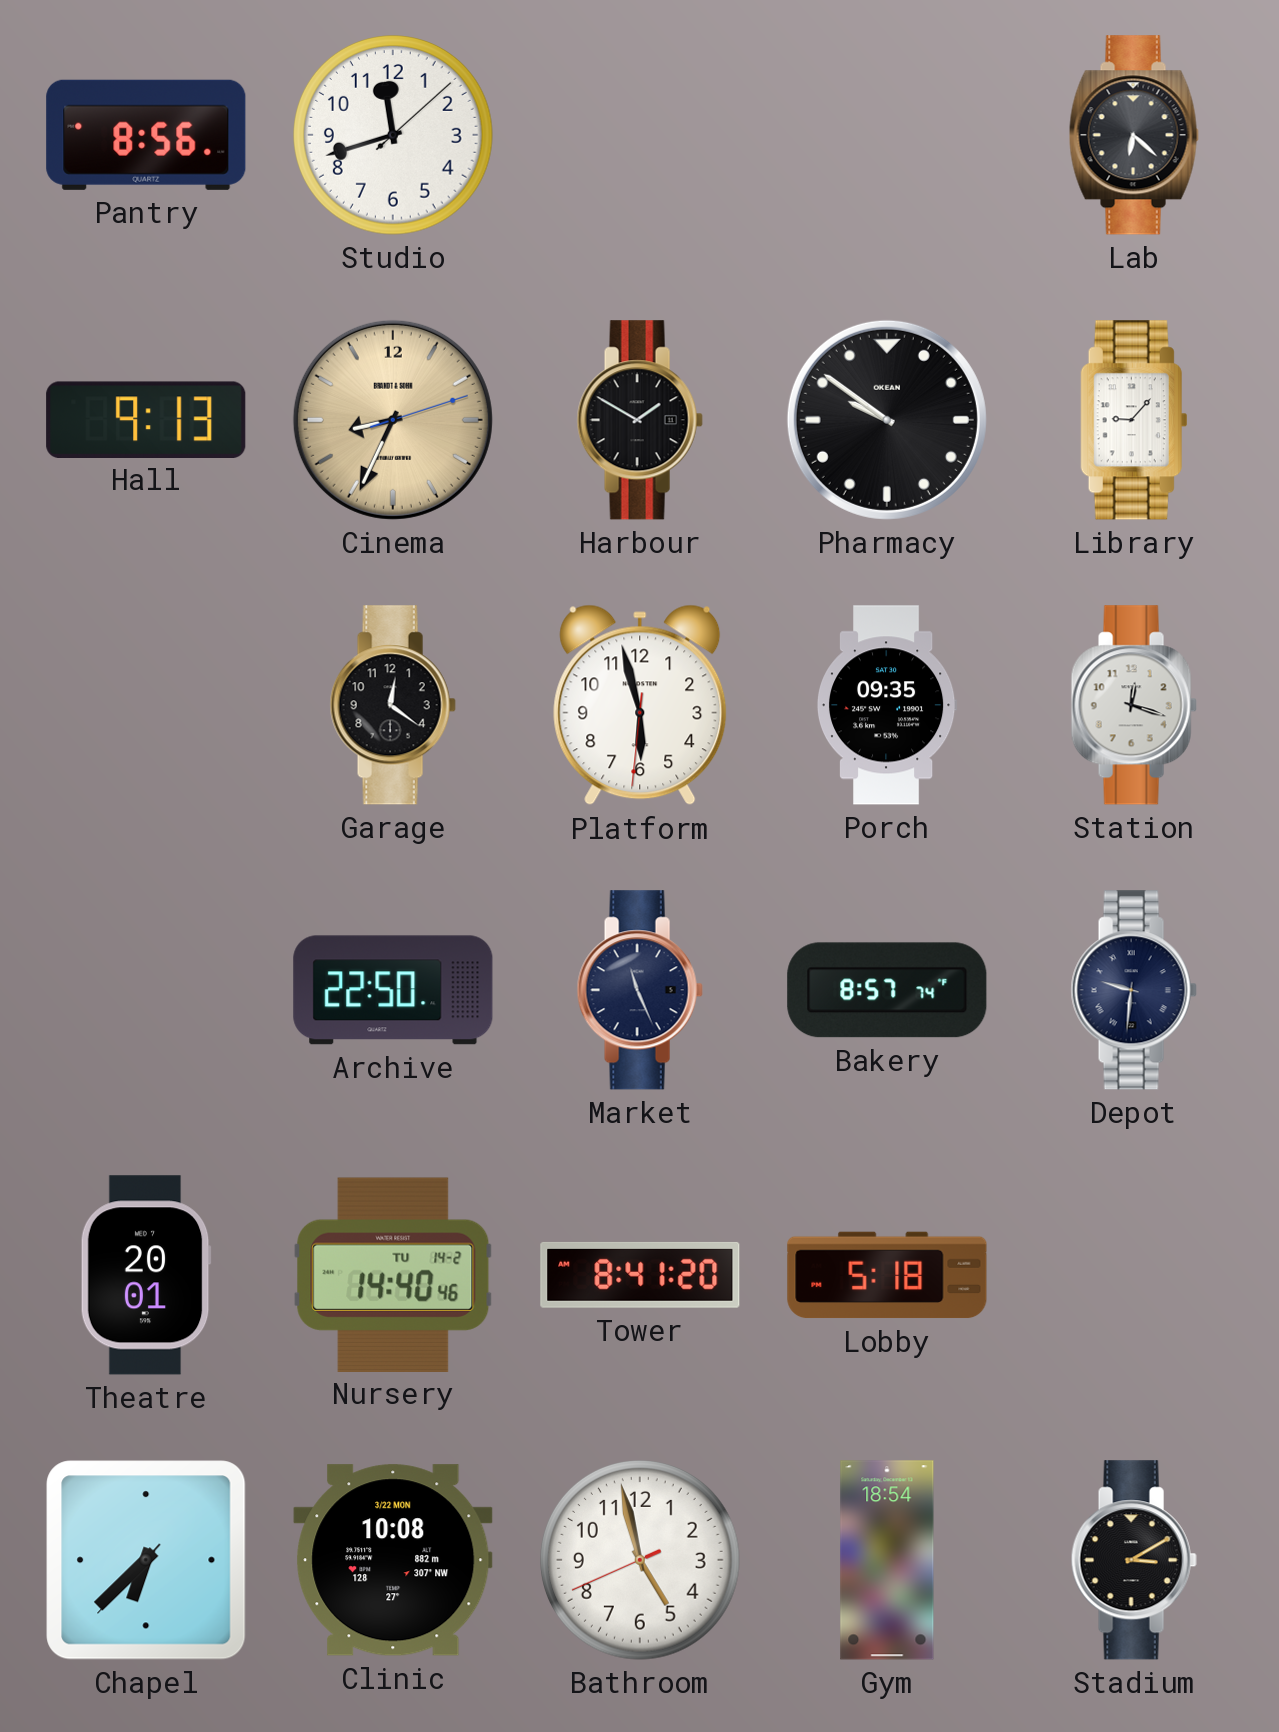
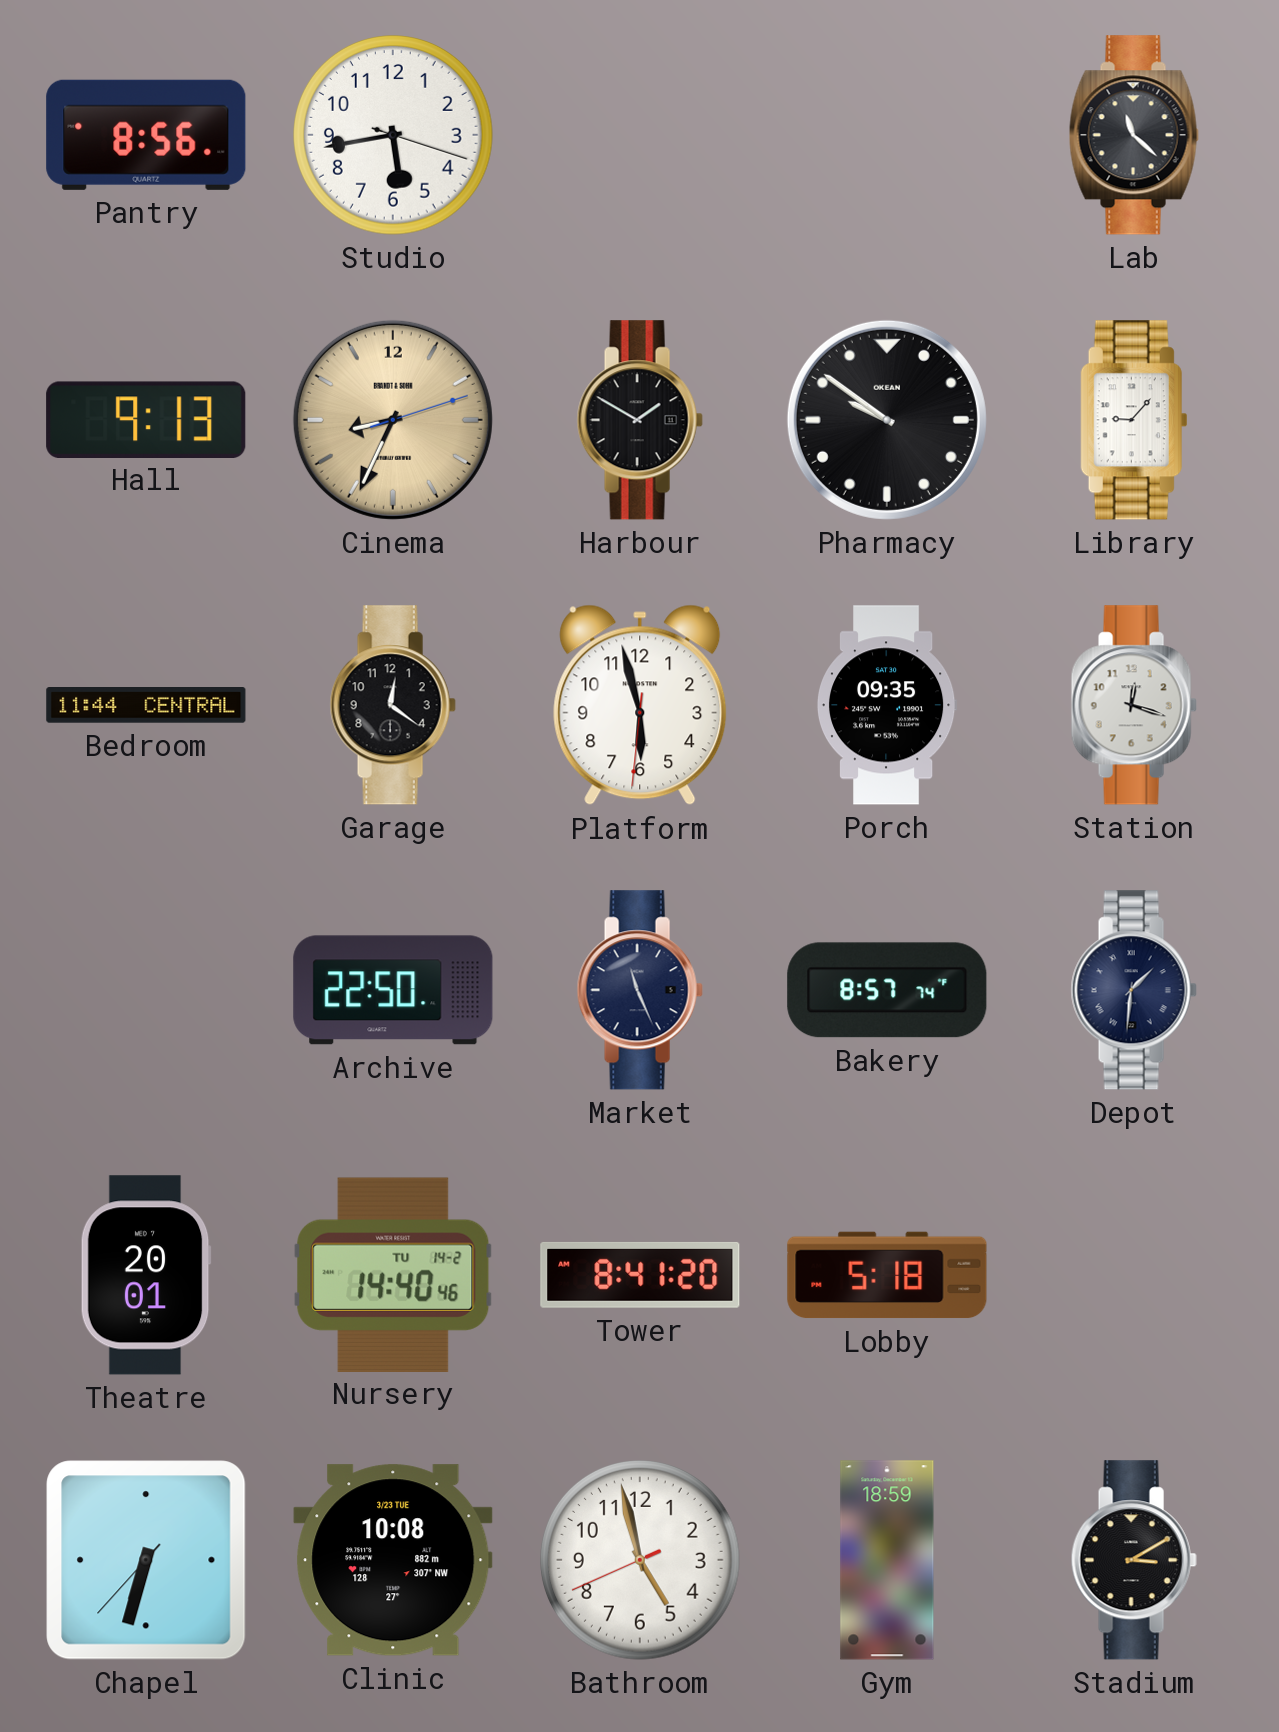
Studio: 11:42 -> 5:43 (394, 136)
Lab: 6:22 -> 11:22 (1134, 135)
Bedroom: none -> 11:44 (146, 705)
Depot: 9:31 -> 1:31 (1134, 990)
Chapel: 6:37 -> 6:32 (146, 1560)
Clinic date: 3/22 MON -> 3/23 TUE (393, 1560)
Gym: 18:54 -> 18:59 (887, 1560)
